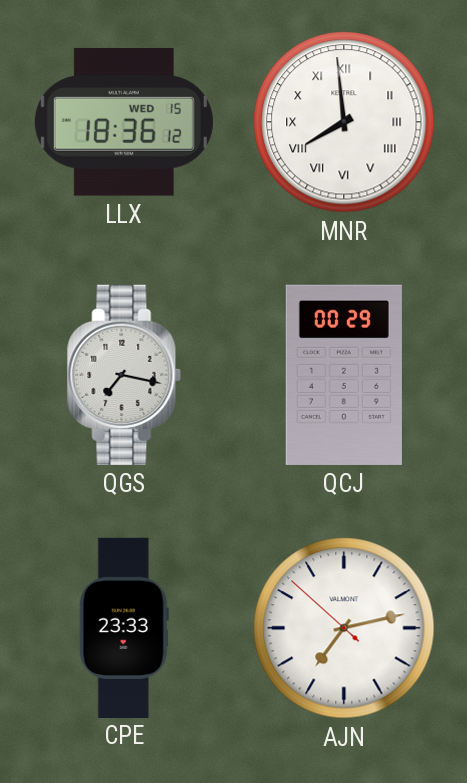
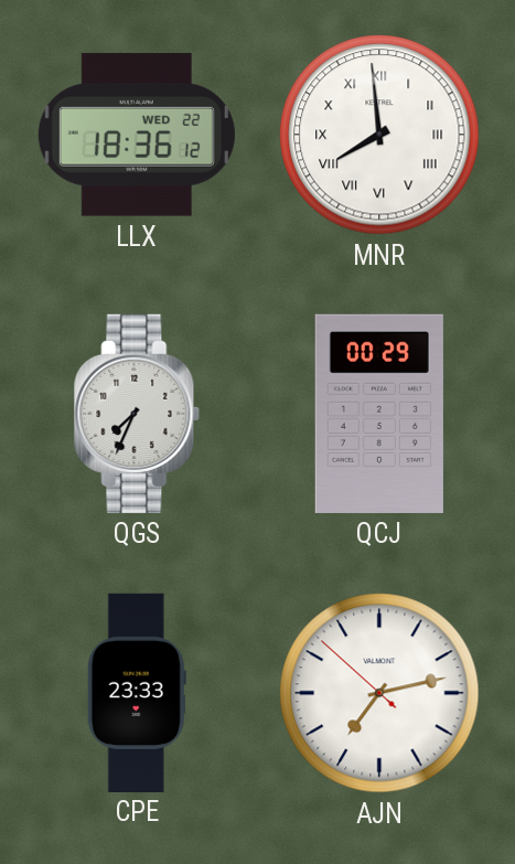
LLX date: WED 15 -> WED 22 (137, 135)
QGS: 7:17 -> 7:34 (137, 414)
